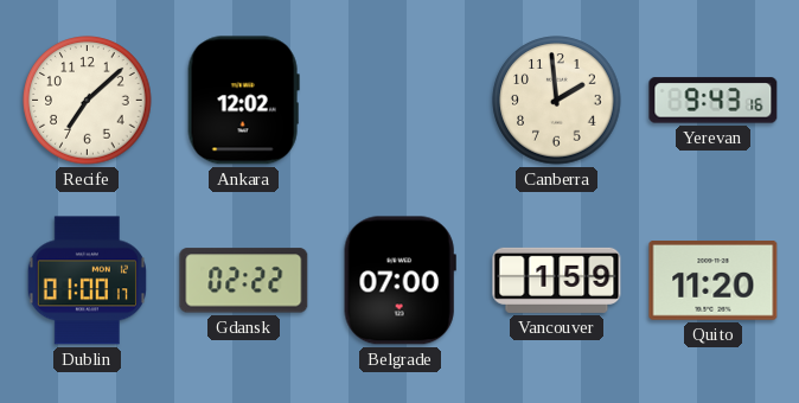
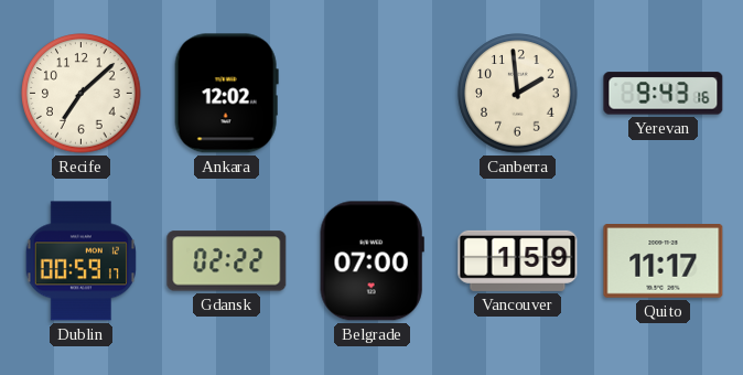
Dublin: 01:00 -> 00:59 (80, 261)
Quito: 11:20 -> 11:17 (664, 261)
